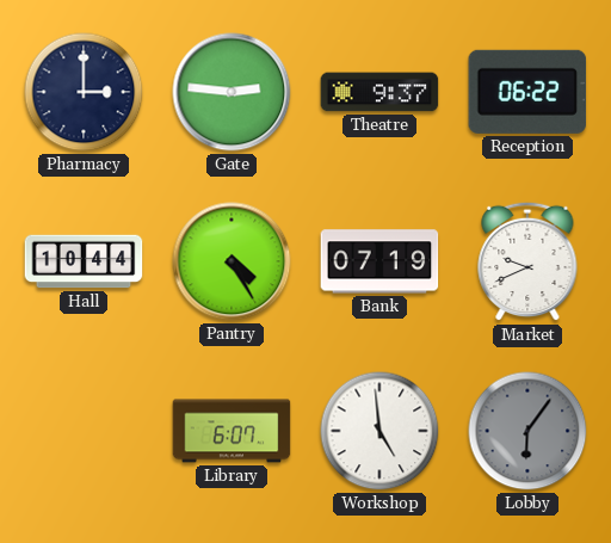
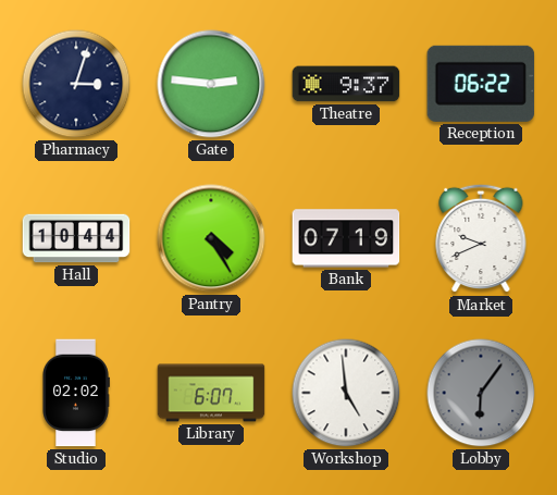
Pharmacy: 3:00 -> 3:03 (76, 84)
Studio: none -> 02:02 (76, 393)
